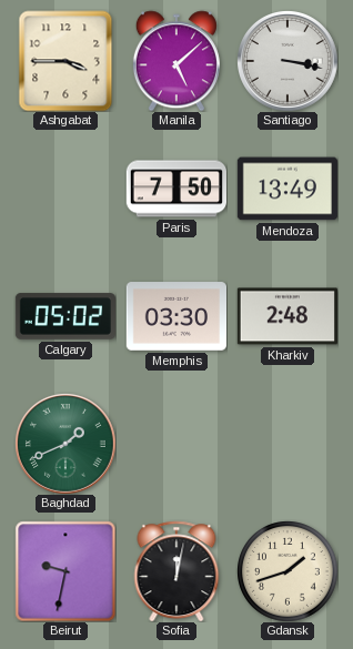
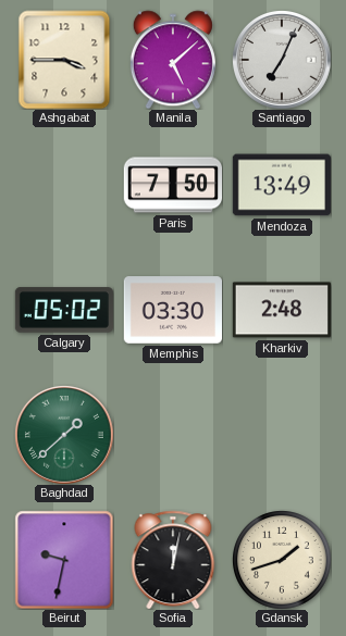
Santiago: 3:17 -> 7:04 (282, 60)
Baghdad: 1:41 -> 1:38 (64, 435)
